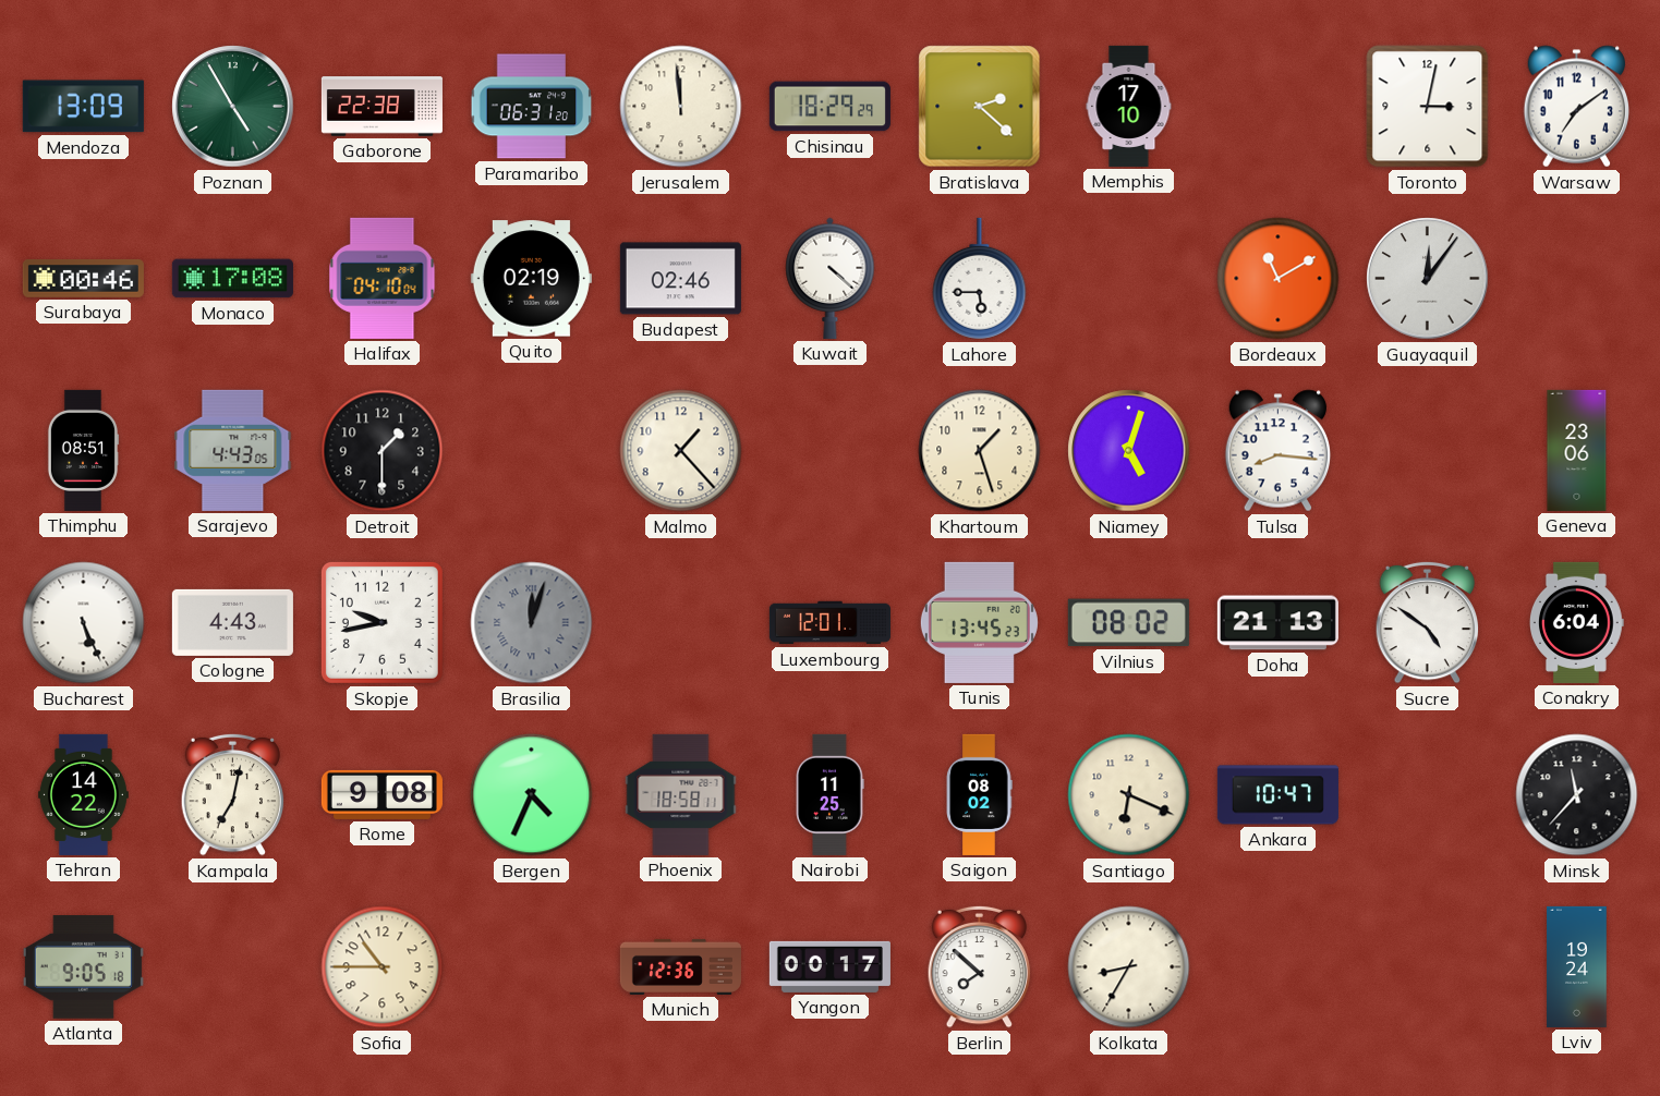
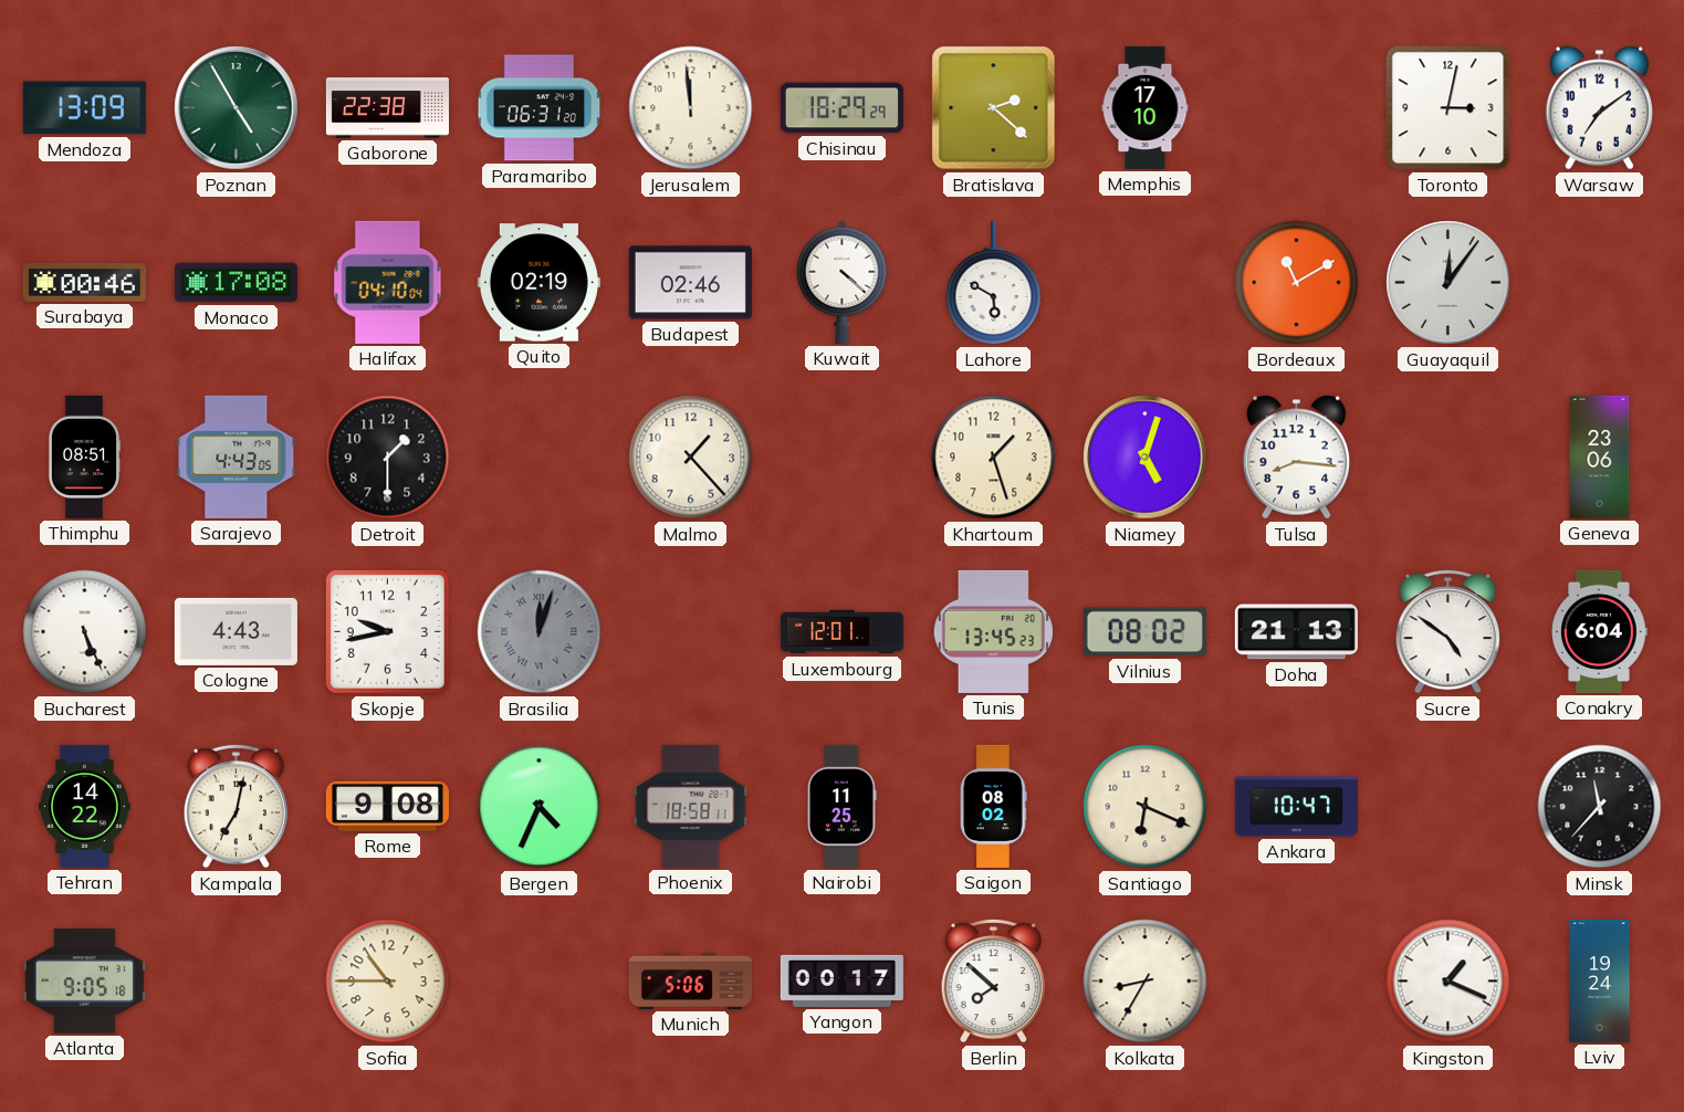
Lahore: 5:45 -> 5:50 (994, 283)
Munich: 12:36 -> 5:06 (690, 980)
Kingston: none -> 1:19 (1448, 982)
